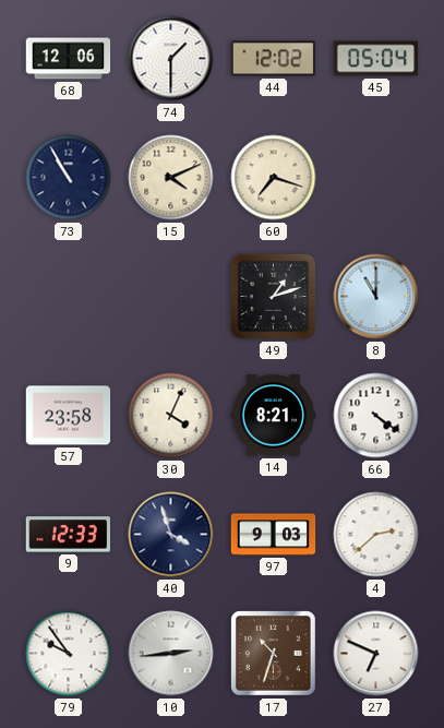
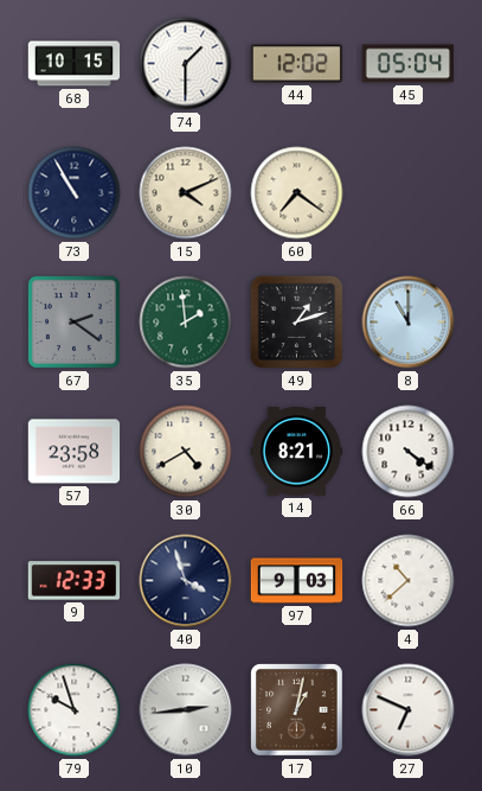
68: 12:06 -> 10:15 (75, 64)
60: 7:18 -> 7:21 (297, 193)
67: none -> 2:21 (73, 321)
35: none -> 1:59 (186, 323)
30: 4:04 -> 4:40 (186, 452)
4: 2:38 -> 10:38 (409, 581)
79: 9:54 -> 9:57 (75, 710)
17: 10:33 -> 1:02 (297, 710)
